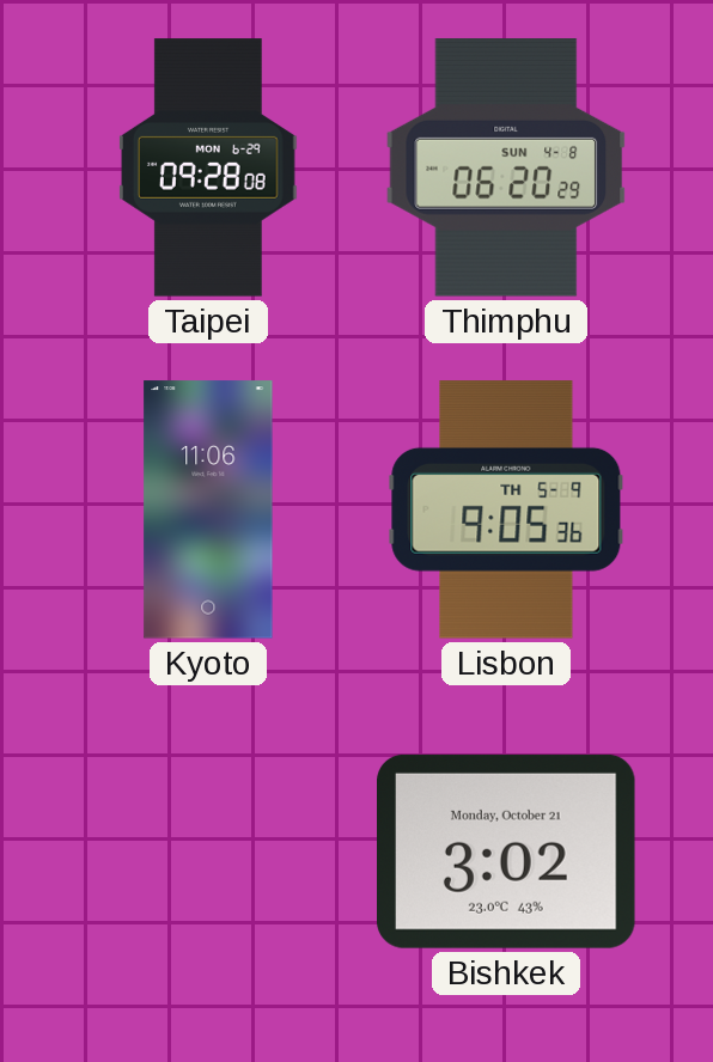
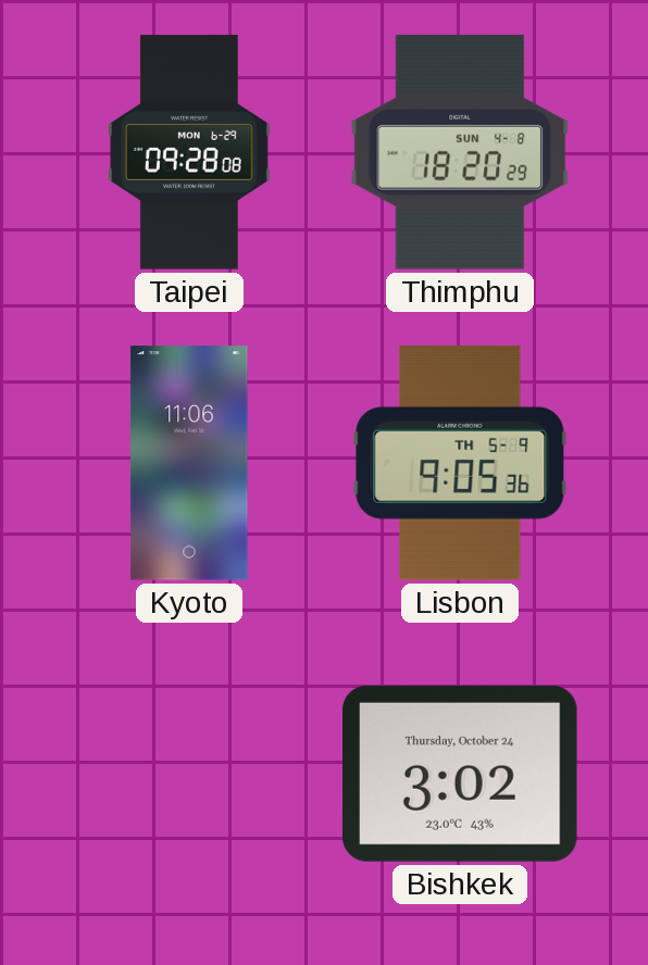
Thimphu: 06:20 -> 18:20 (460, 152)
Bishkek date: Monday, October 21 -> Thursday, October 24 (461, 774)
